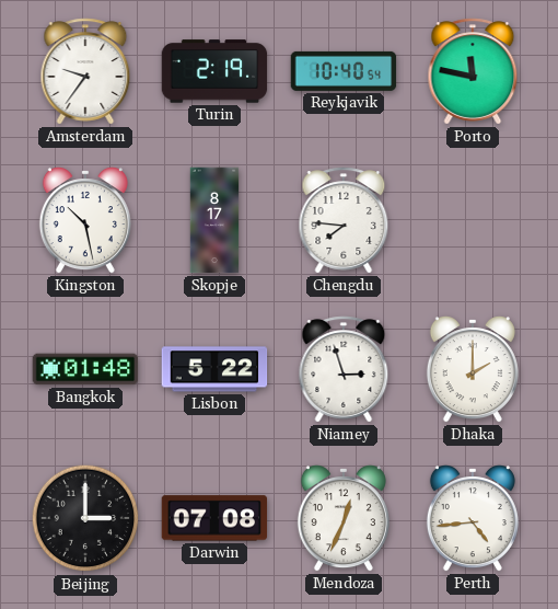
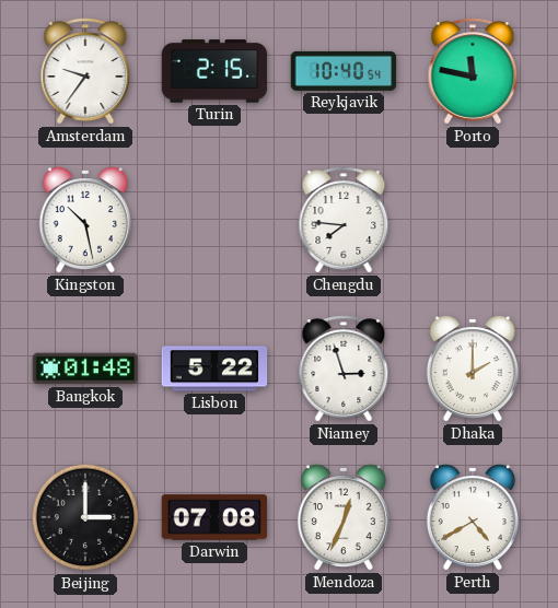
Turin: 2:19 -> 2:15 (214, 71)
Skopje: 8:17 -> none (214, 220)
Perth: 4:44 -> 4:40 (473, 518)
